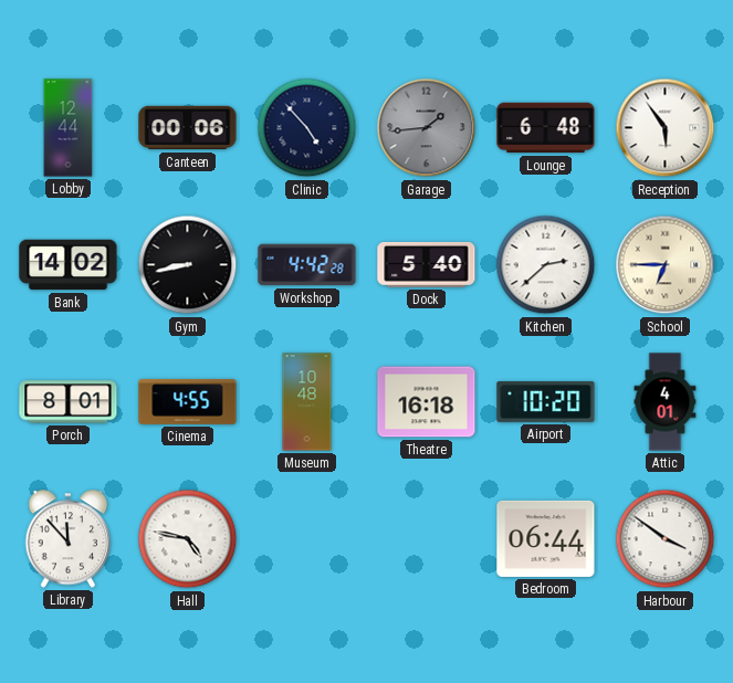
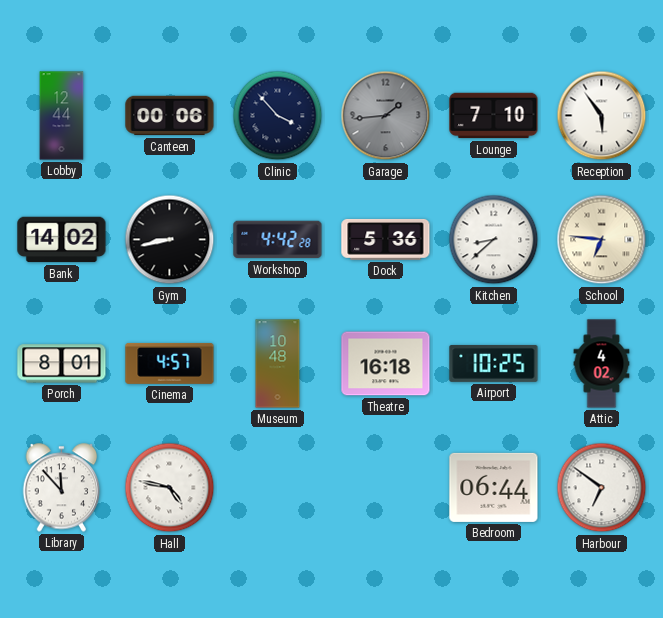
Clinic: 4:53 -> 3:53 (278, 116)
Lounge: 6:48 -> 7:10 (494, 116)
Dock: 5:40 -> 5:36 (386, 240)
Kitchen: 2:38 -> 8:38 (494, 240)
School: 6:45 -> 6:46 (602, 240)
Cinema: 4:55 -> 4:57 (170, 363)
Airport: 10:20 -> 10:25 (494, 363)
Attic: 4:01 -> 4:02 (602, 364)
Harbour: 3:51 -> 6:51 (602, 488)
